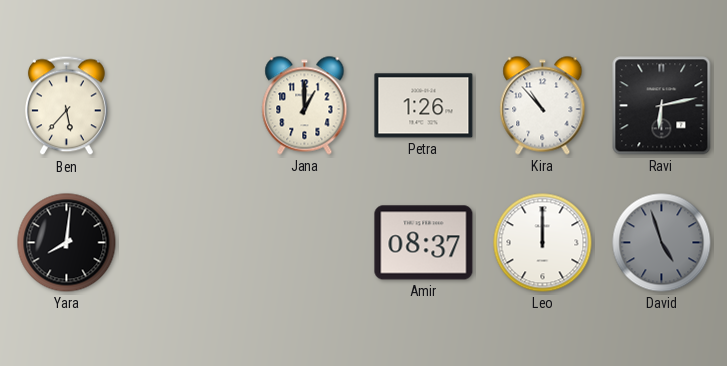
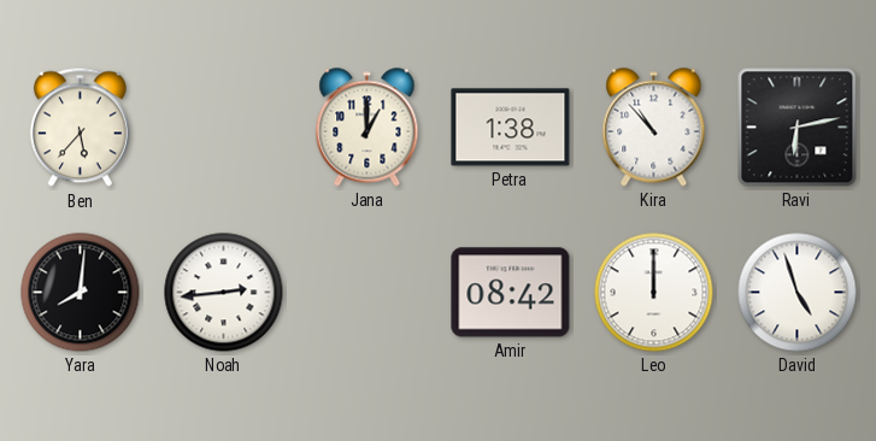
Petra: 1:26 -> 1:38 (511, 128)
Noah: none -> 2:44 (224, 293)
Amir: 08:37 -> 08:42 (511, 293)
David dial: grey -> white (798, 293)
